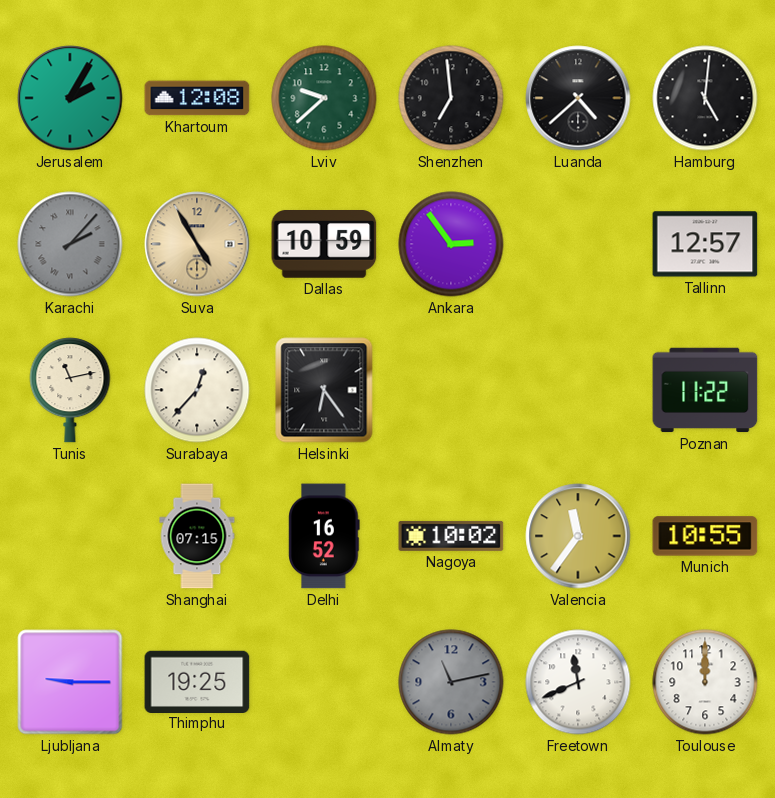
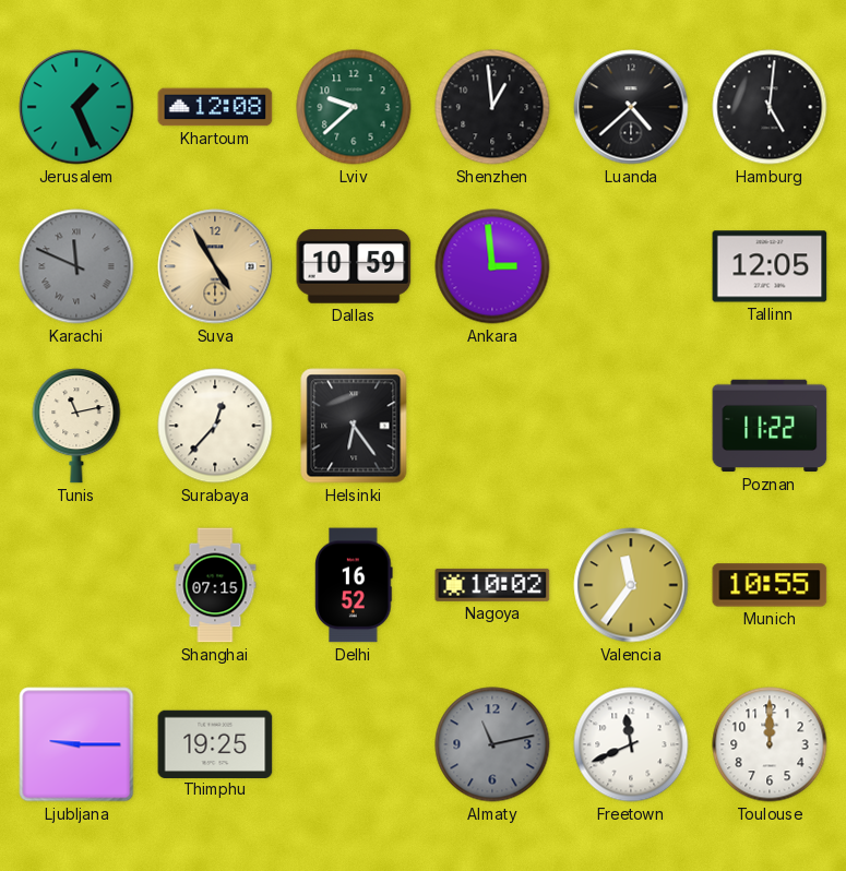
Jerusalem: 2:05 -> 1:26 (76, 107)
Shenzhen: 6:59 -> 12:59 (492, 107)
Karachi: 2:07 -> 11:49 (76, 266)
Ankara: 2:54 -> 2:59 (492, 266)
Tallinn: 12:57 -> 12:05 (770, 266)
